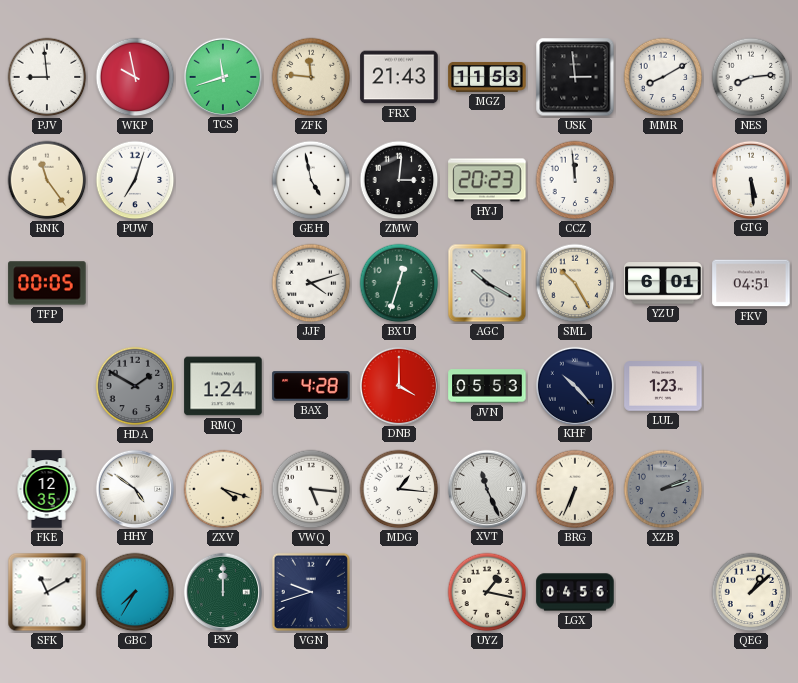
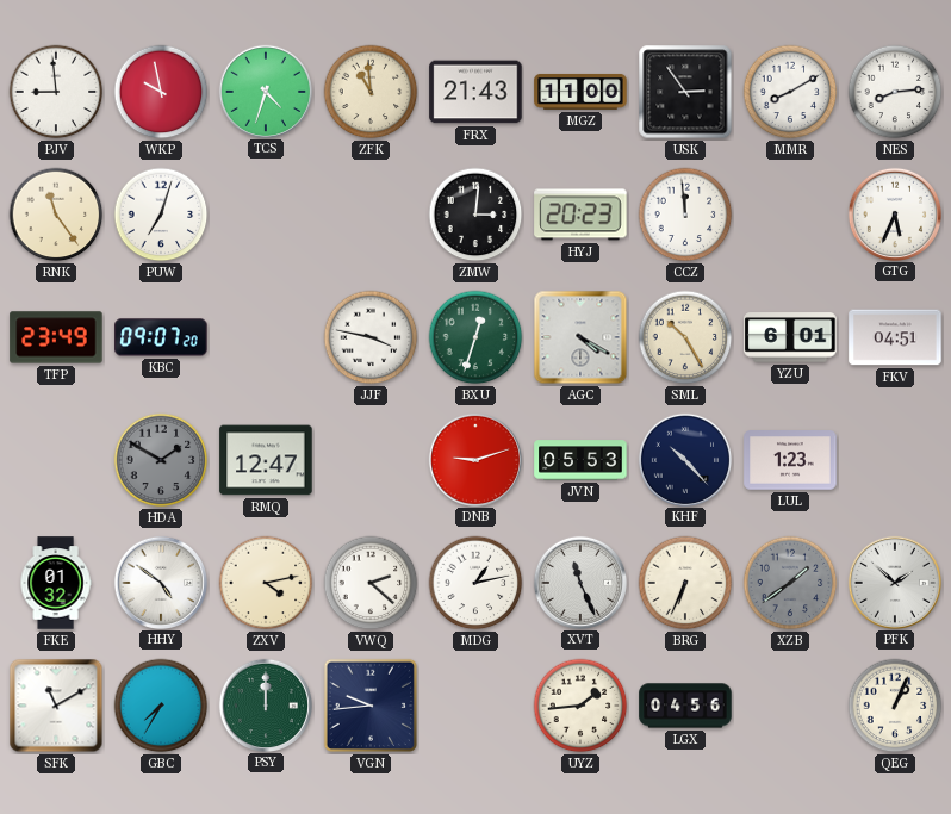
TCS: 11:42 -> 4:33 (265, 91)
ZFK: 11:46 -> 10:59 (371, 92)
MGZ: 11:53 -> 11:00 (580, 92)
USK: 2:59 -> 2:54 (685, 92)
GEH: 4:58 -> none (311, 180)
GTG: 5:29 -> 5:34 (894, 213)
TFP: 00:05 -> 23:49 (56, 337)
KBC: none -> 09:07 (161, 337)
JJF: 4:12 -> 3:47 (371, 337)
AGC: 10:20 -> 4:20 (580, 337)
RMQ: 1:24 -> 12:47 (266, 460)
BAX: 4:28 -> none (311, 386)
DNB: 4:00 -> 9:12 (474, 459)
FKE: 12:35 -> 01:32 (56, 583)
ZXV: 4:18 -> 4:13 (266, 583)
VWQ: 5:16 -> 2:22 (371, 583)
MDG: 1:16 -> 1:13 (475, 583)
XZB: 2:12 -> 1:39 (790, 583)
PFK: none -> 1:52 (894, 582)
VGN: 9:42 -> 9:44 (371, 706)
UYZ: 1:17 -> 1:44 (580, 706)
QEG: 1:08 -> 1:04 (895, 706)
